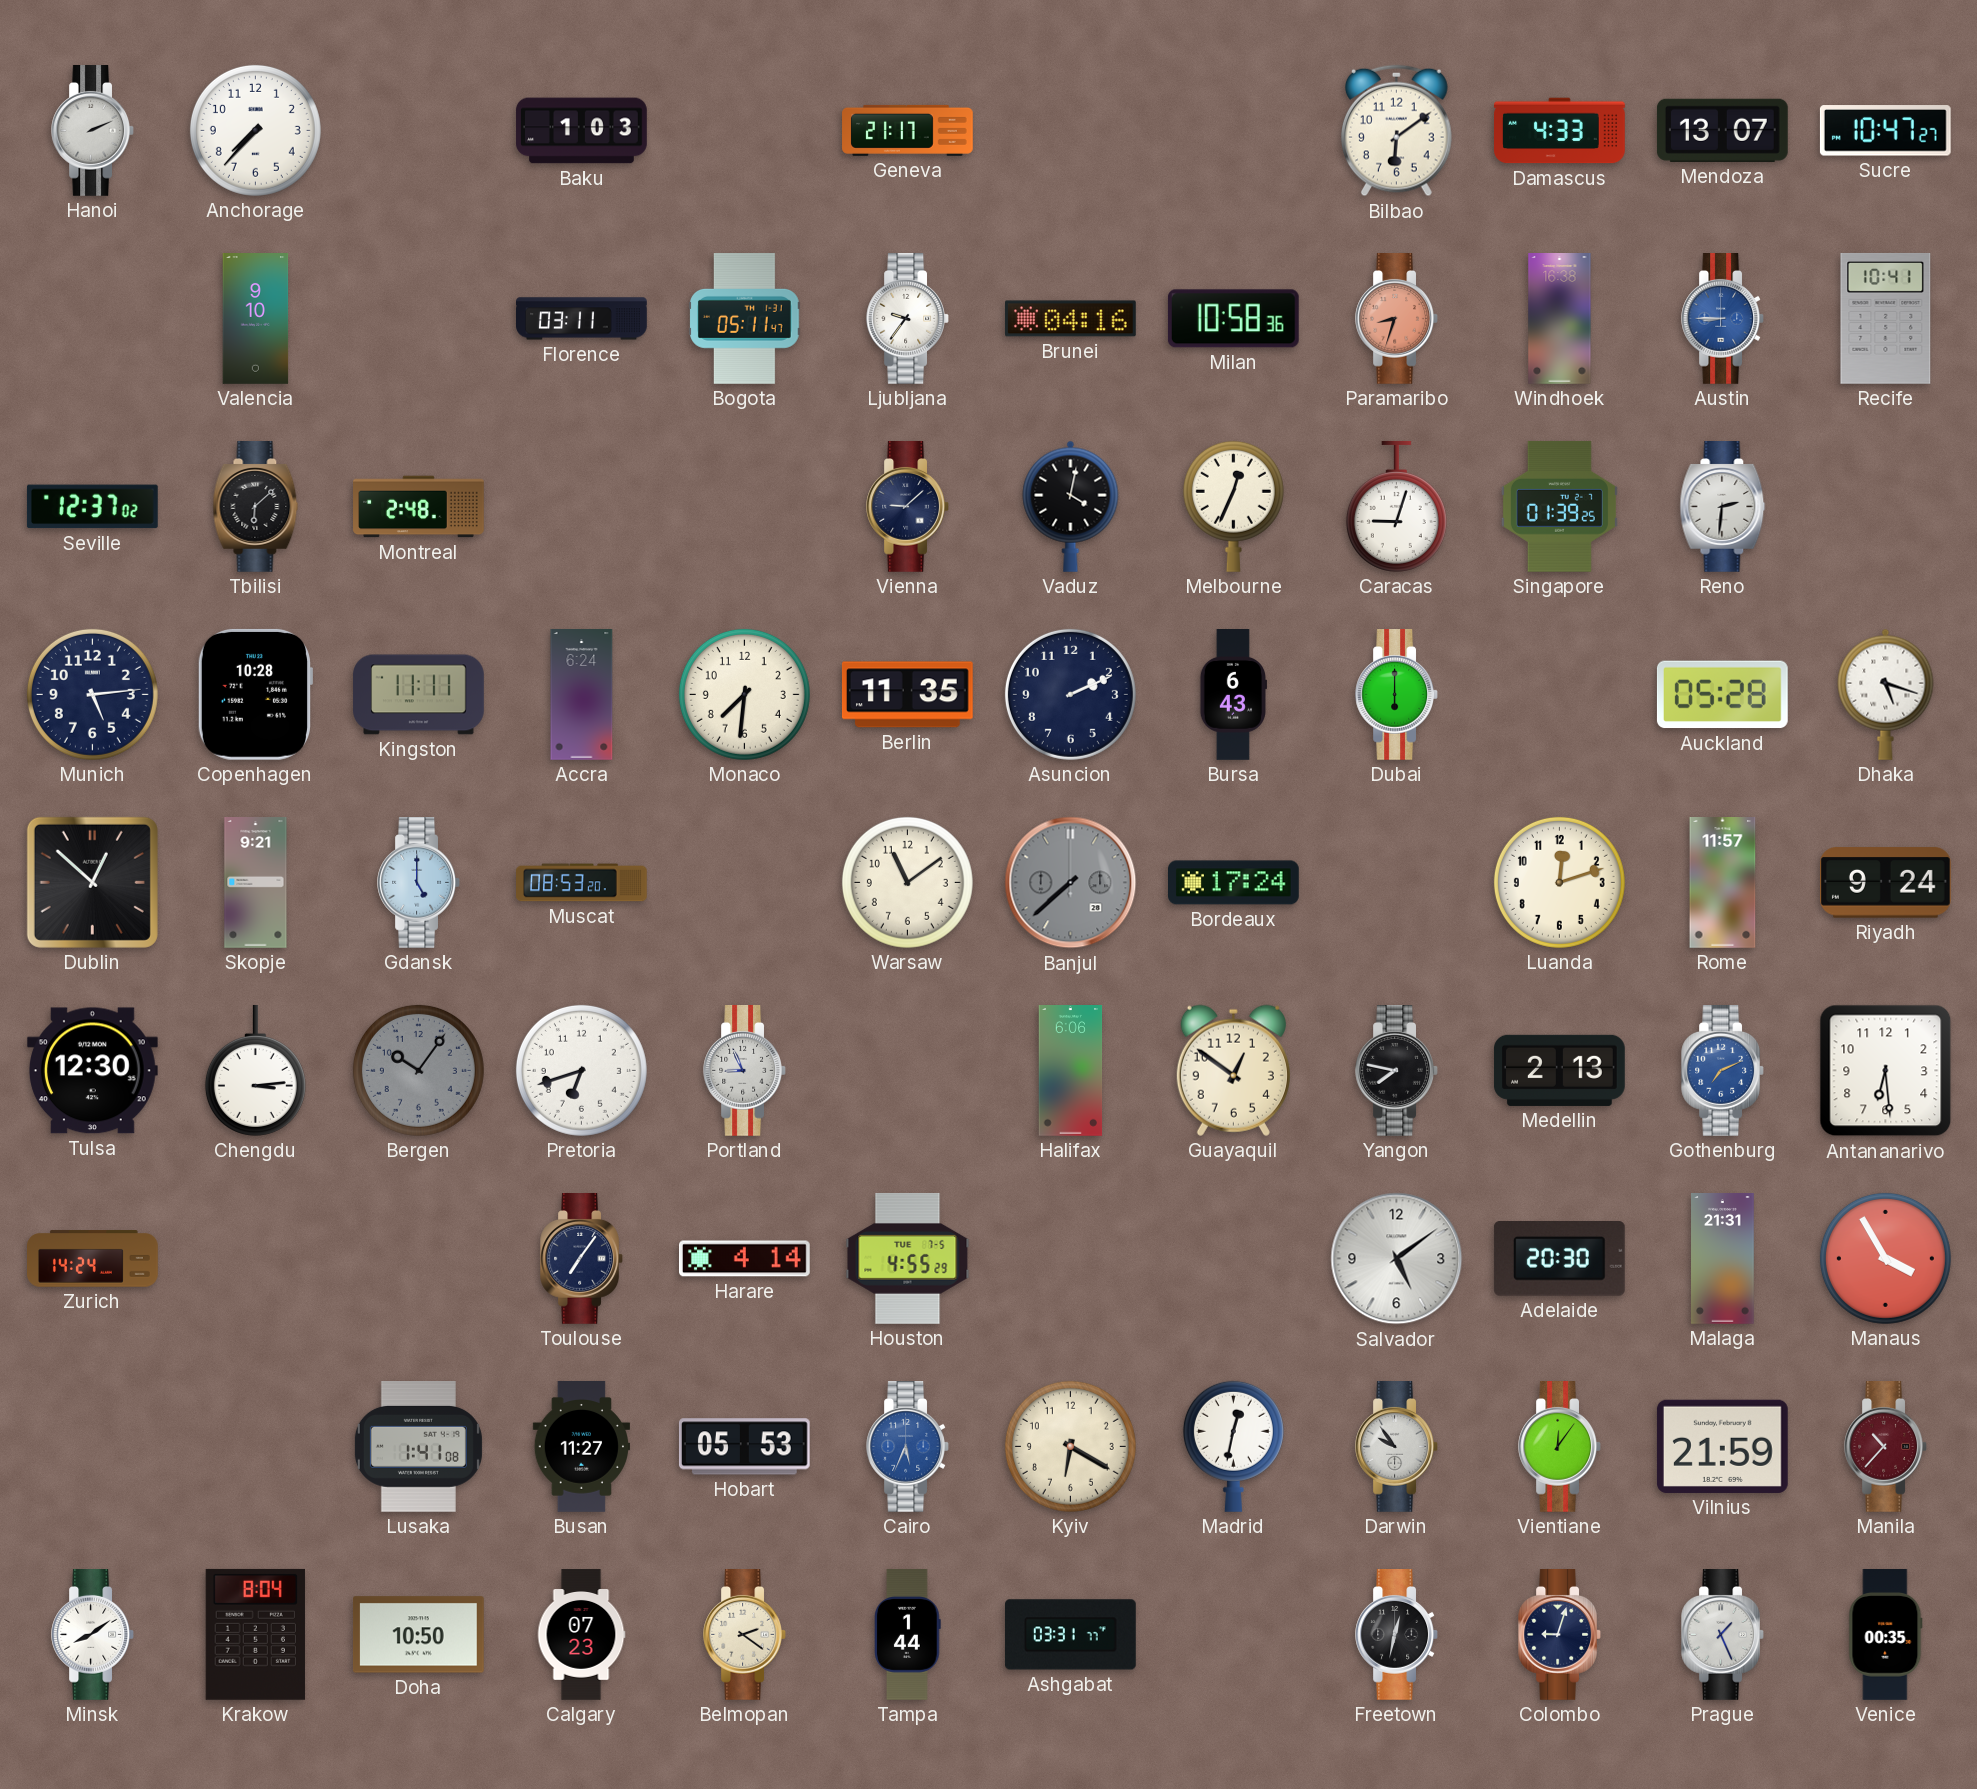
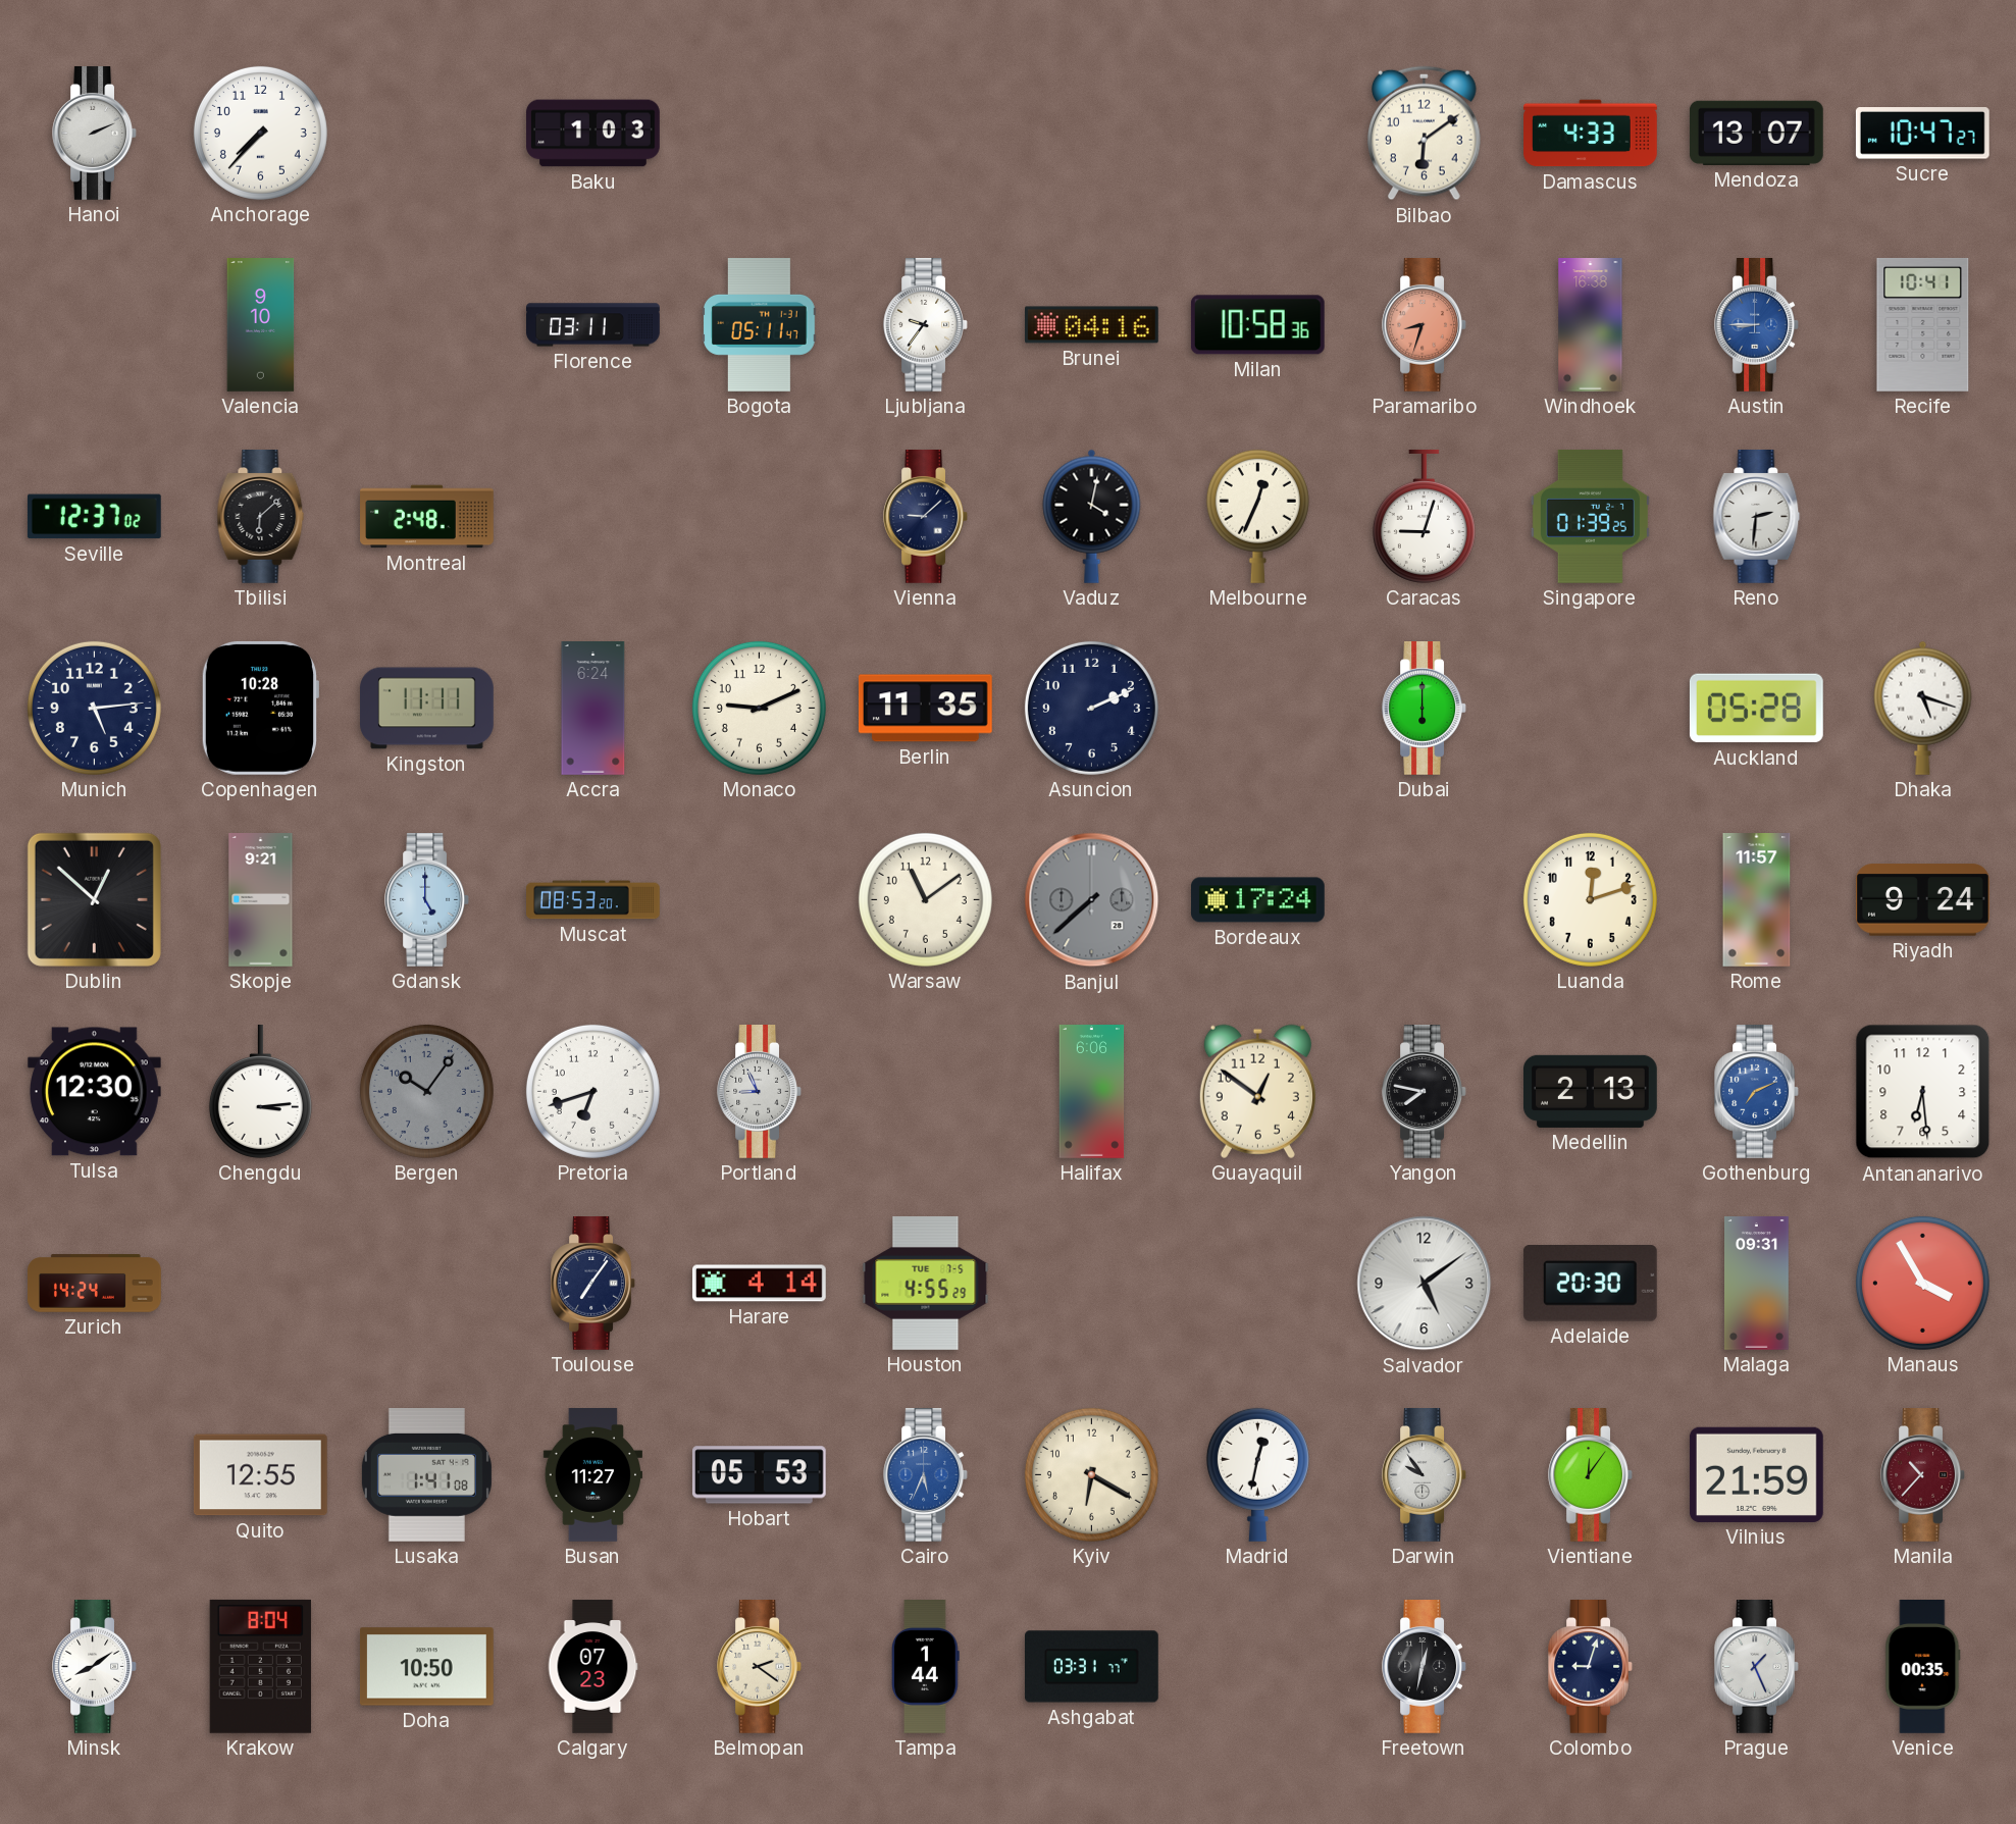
Geneva: 21:17 -> none (908, 130)
Monaco: 7:31 -> 9:11 (759, 708)
Bursa: 6:43 -> none (1233, 695)
Malaga: 21:31 -> 09:31 (1757, 1284)
Quito: none -> 12:55 (260, 1475)
